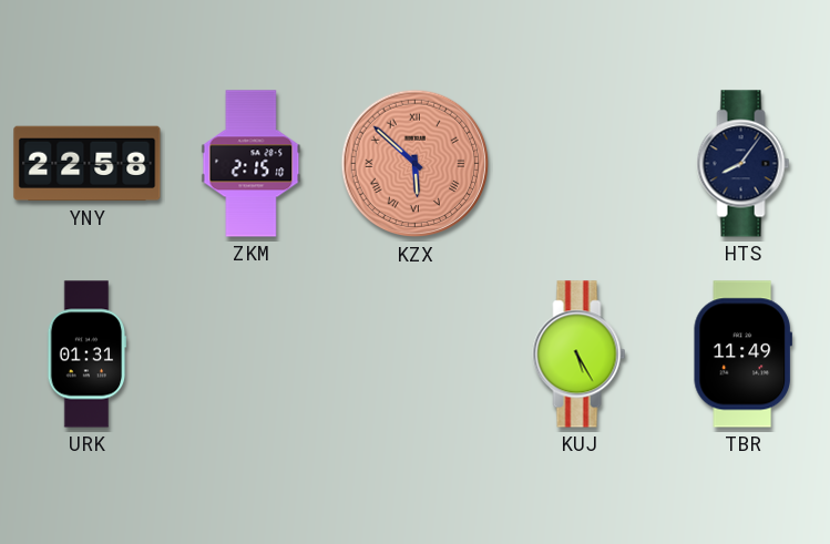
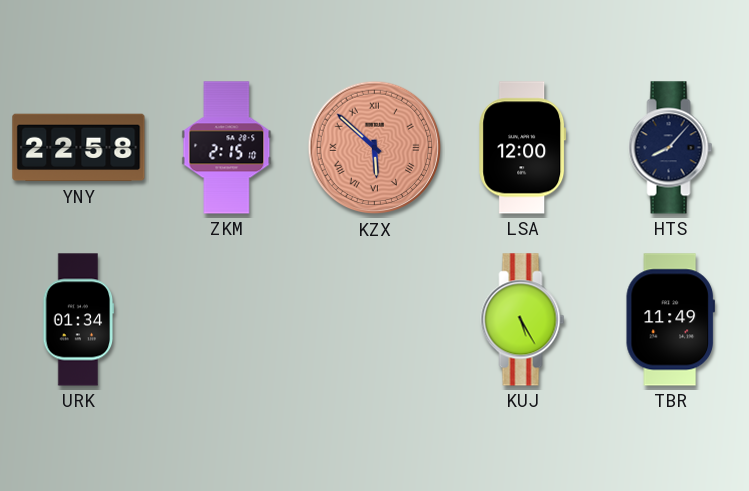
LSA: none -> 12:00 (523, 148)
HTS: 8:06 -> 8:07 (671, 148)
URK: 01:31 -> 01:34 (79, 320)
